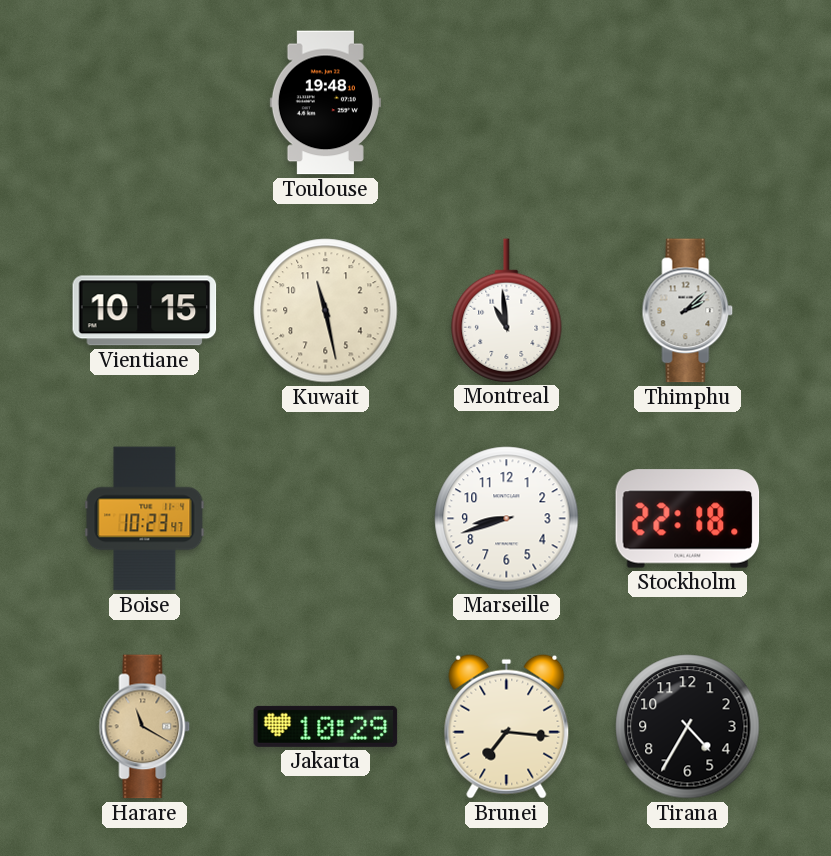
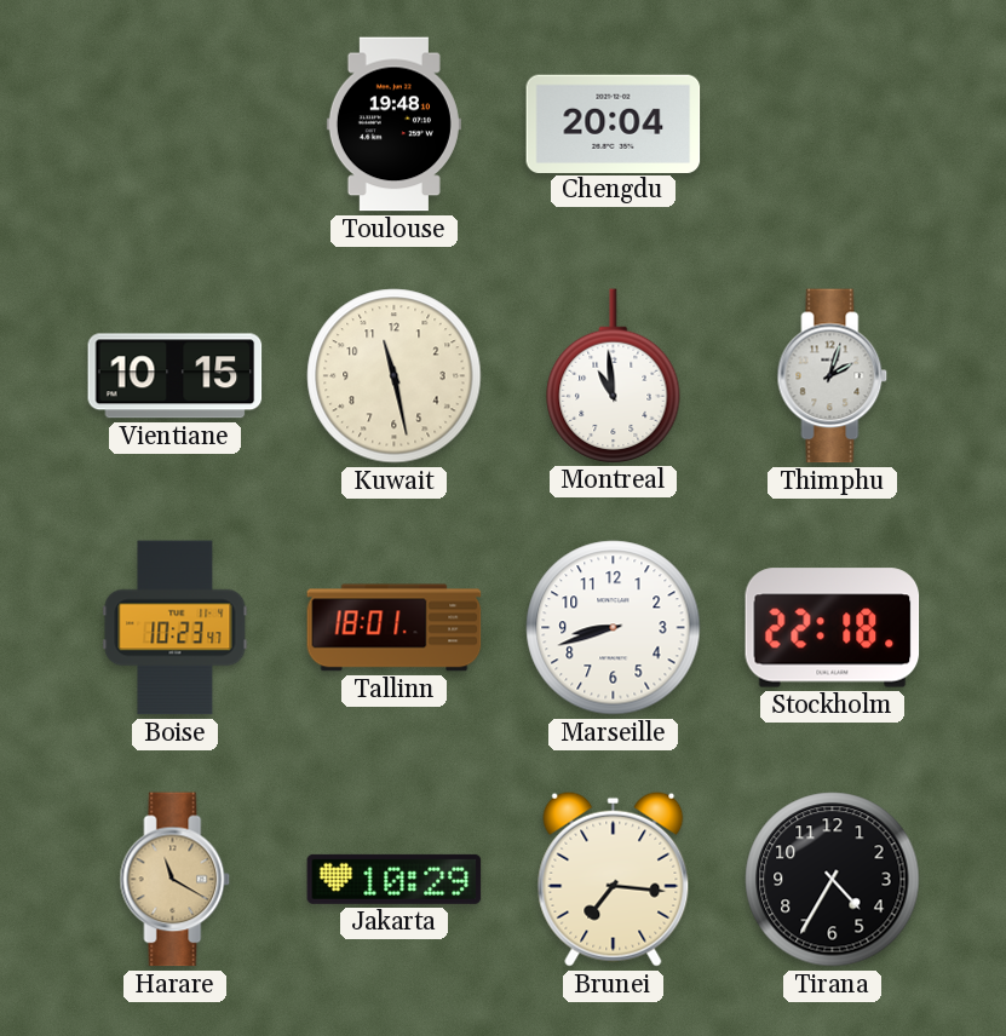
Chengdu: none -> 20:04 (614, 123)
Thimphu: 2:08 -> 2:03 (833, 376)
Tallinn: none -> 18:01 (395, 628)
